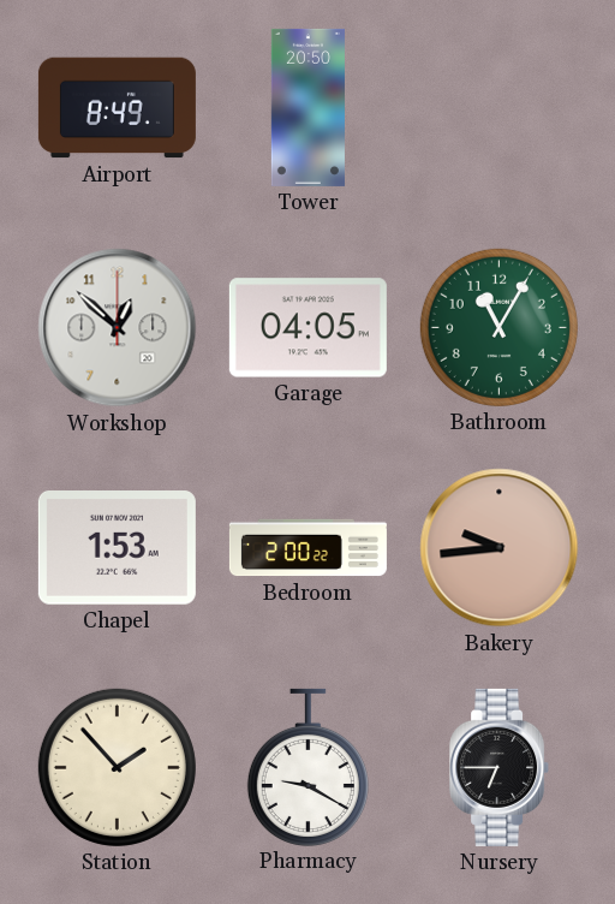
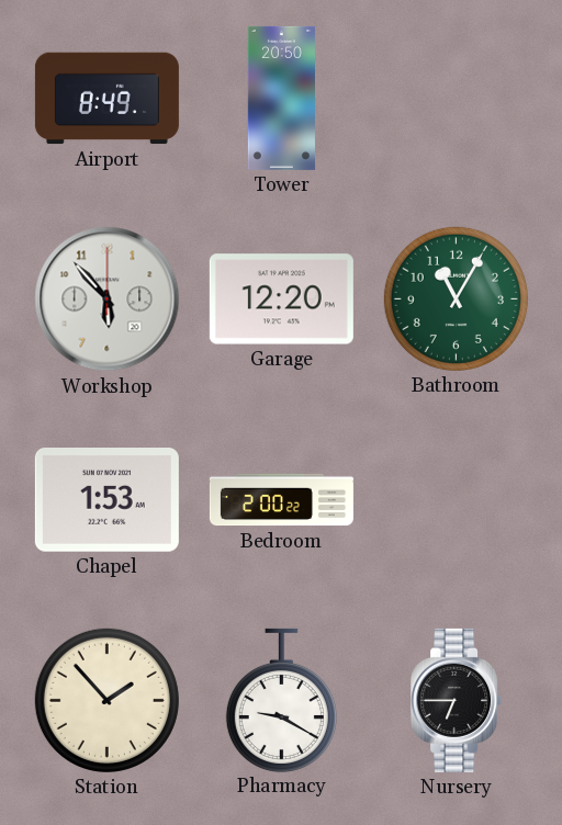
Workshop: 12:52 -> 5:53 (108, 300)
Garage: 04:05 -> 12:20 (281, 300)
Bakery: 9:44 -> none (500, 548)
